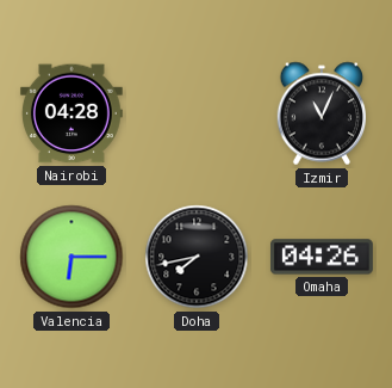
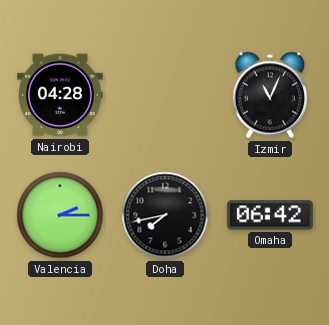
Valencia: 6:15 -> 2:15 (60, 215)
Omaha: 04:26 -> 06:42 (270, 215)
